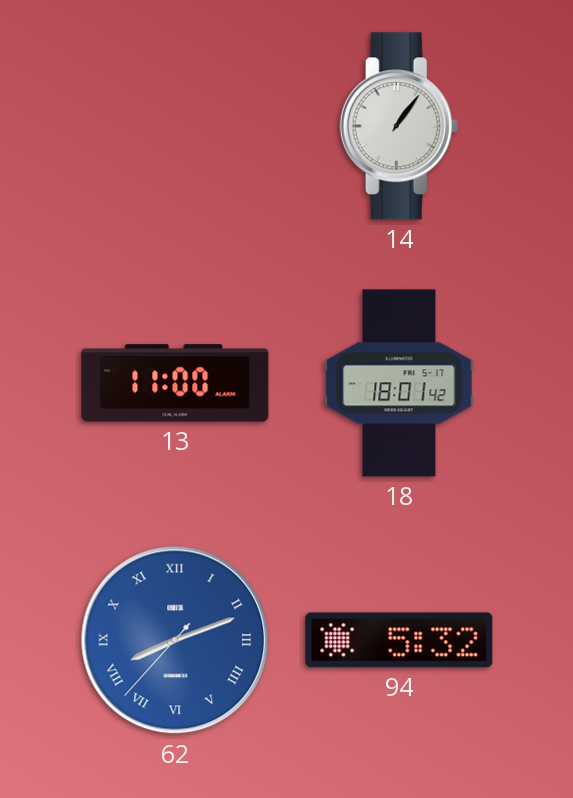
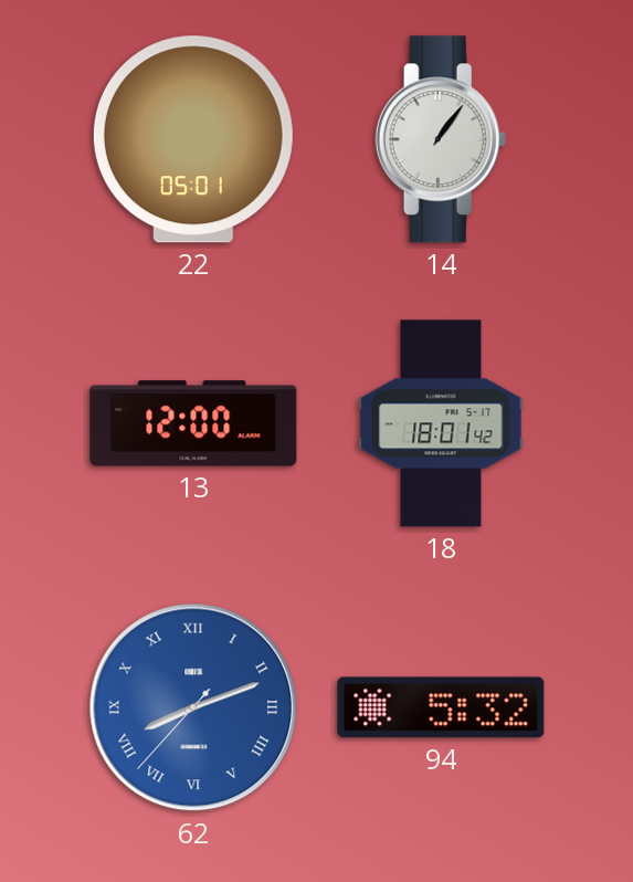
22: none -> 05:01 (193, 139)
13: 11:00 -> 12:00 (193, 423)
